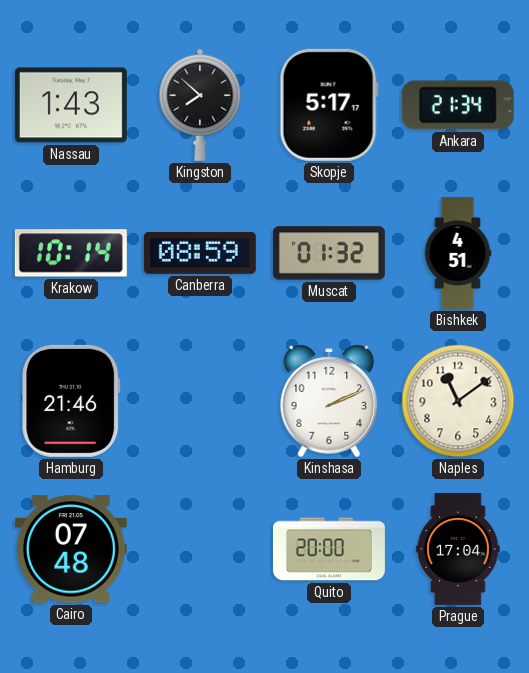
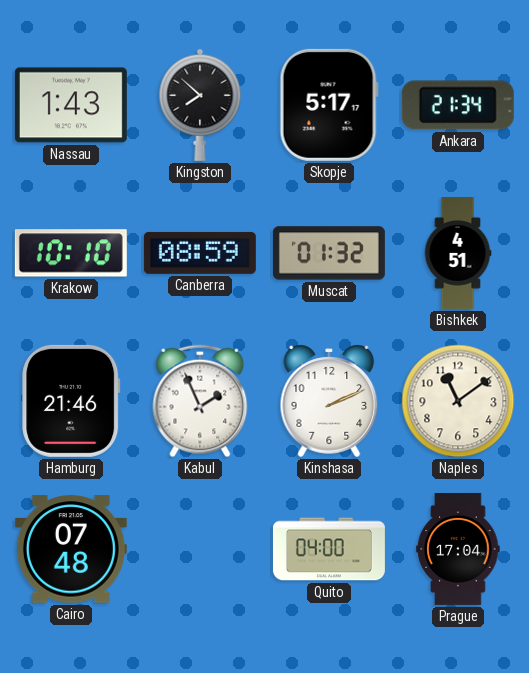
Krakow: 10:14 -> 10:10 (71, 253)
Kabul: none -> 1:56 (200, 401)
Quito: 20:00 -> 04:00 (329, 549)
